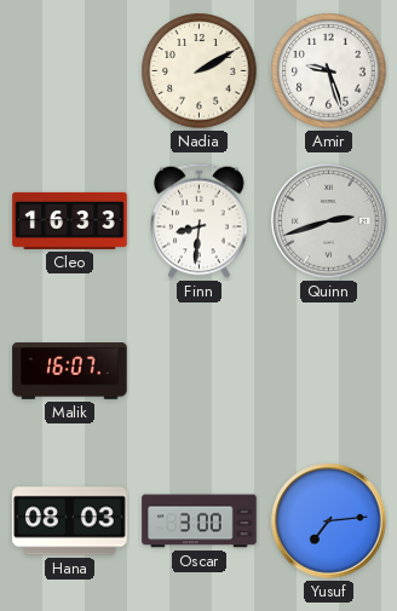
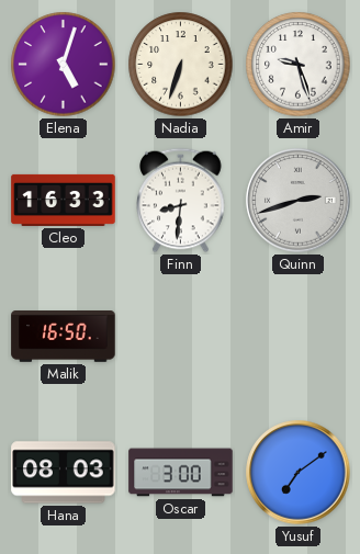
Elena: none -> 5:03 (64, 65)
Nadia: 2:10 -> 6:33 (181, 65)
Malik: 16:07 -> 16:50 (64, 337)
Yusuf: 7:14 -> 7:09 (299, 473)
